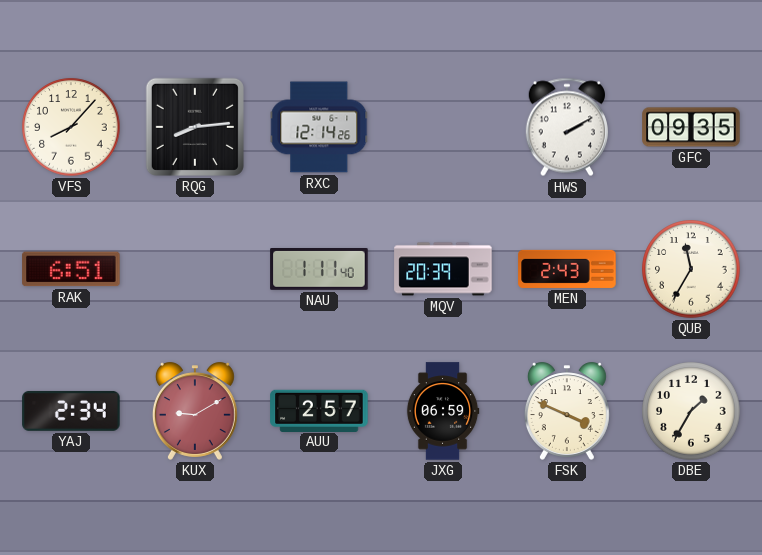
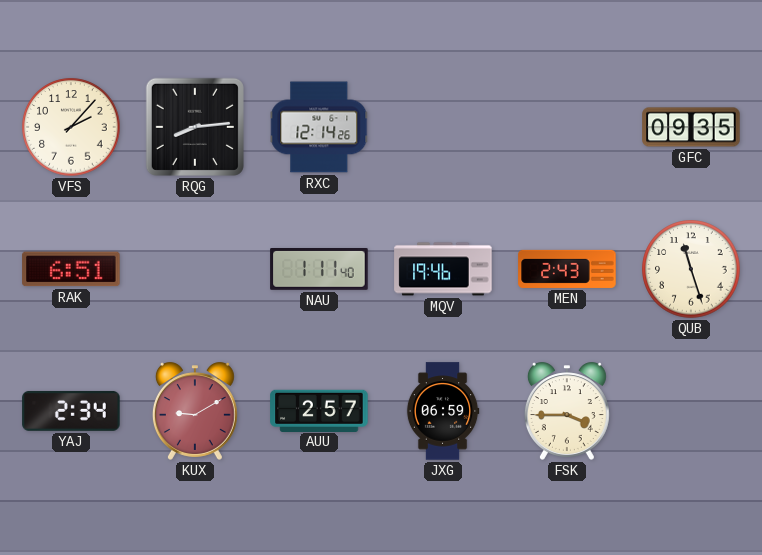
VFS: 8:07 -> 2:07 (71, 127)
HWS: 2:10 -> none (567, 127)
MQV: 20:39 -> 19:46 (443, 269)
QUB: 11:35 -> 11:27 (691, 269)
FSK: 3:49 -> 3:45 (567, 411)
DBE: 1:35 -> none (691, 411)
